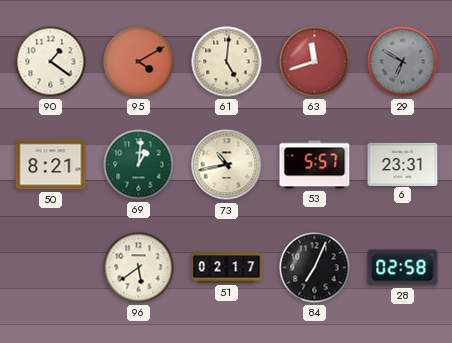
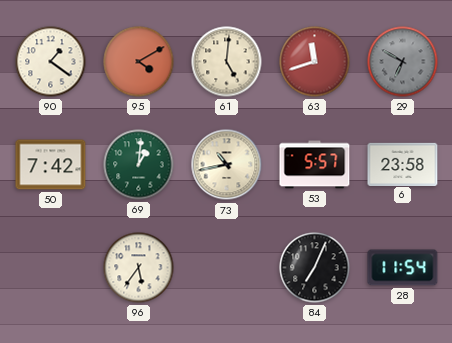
50: 8:21 -> 7:42 (51, 165)
6: 23:31 -> 23:58 (403, 164)
96: 5:39 -> 5:36 (139, 268)
51: 02:17 -> none (227, 268)
28: 02:58 -> 11:54 (403, 268)
